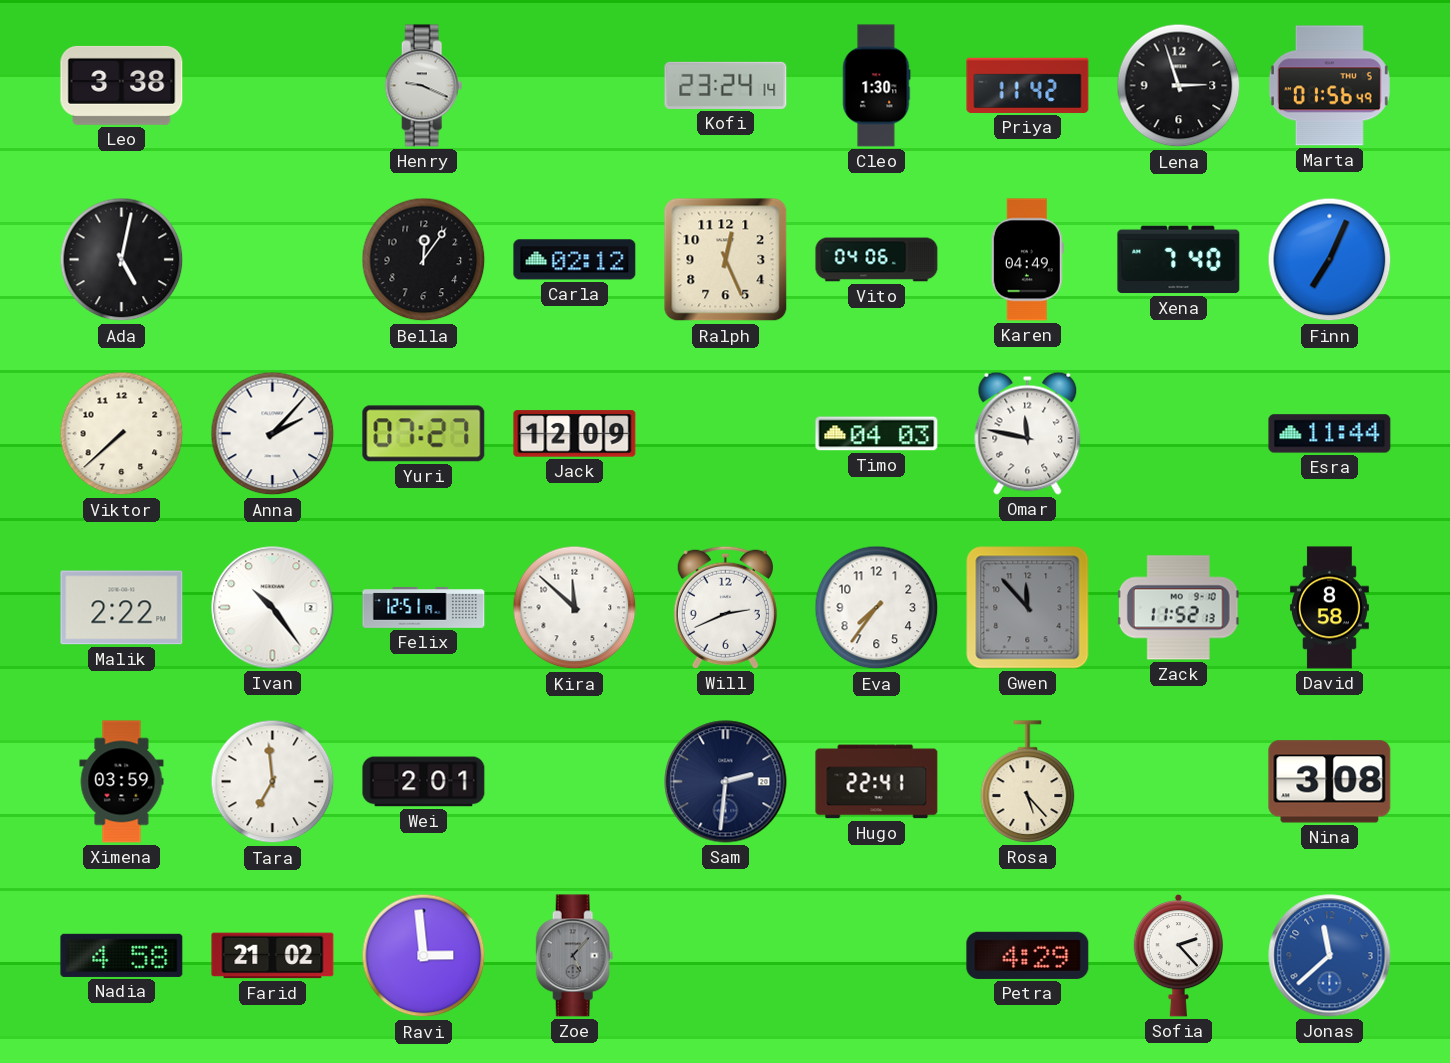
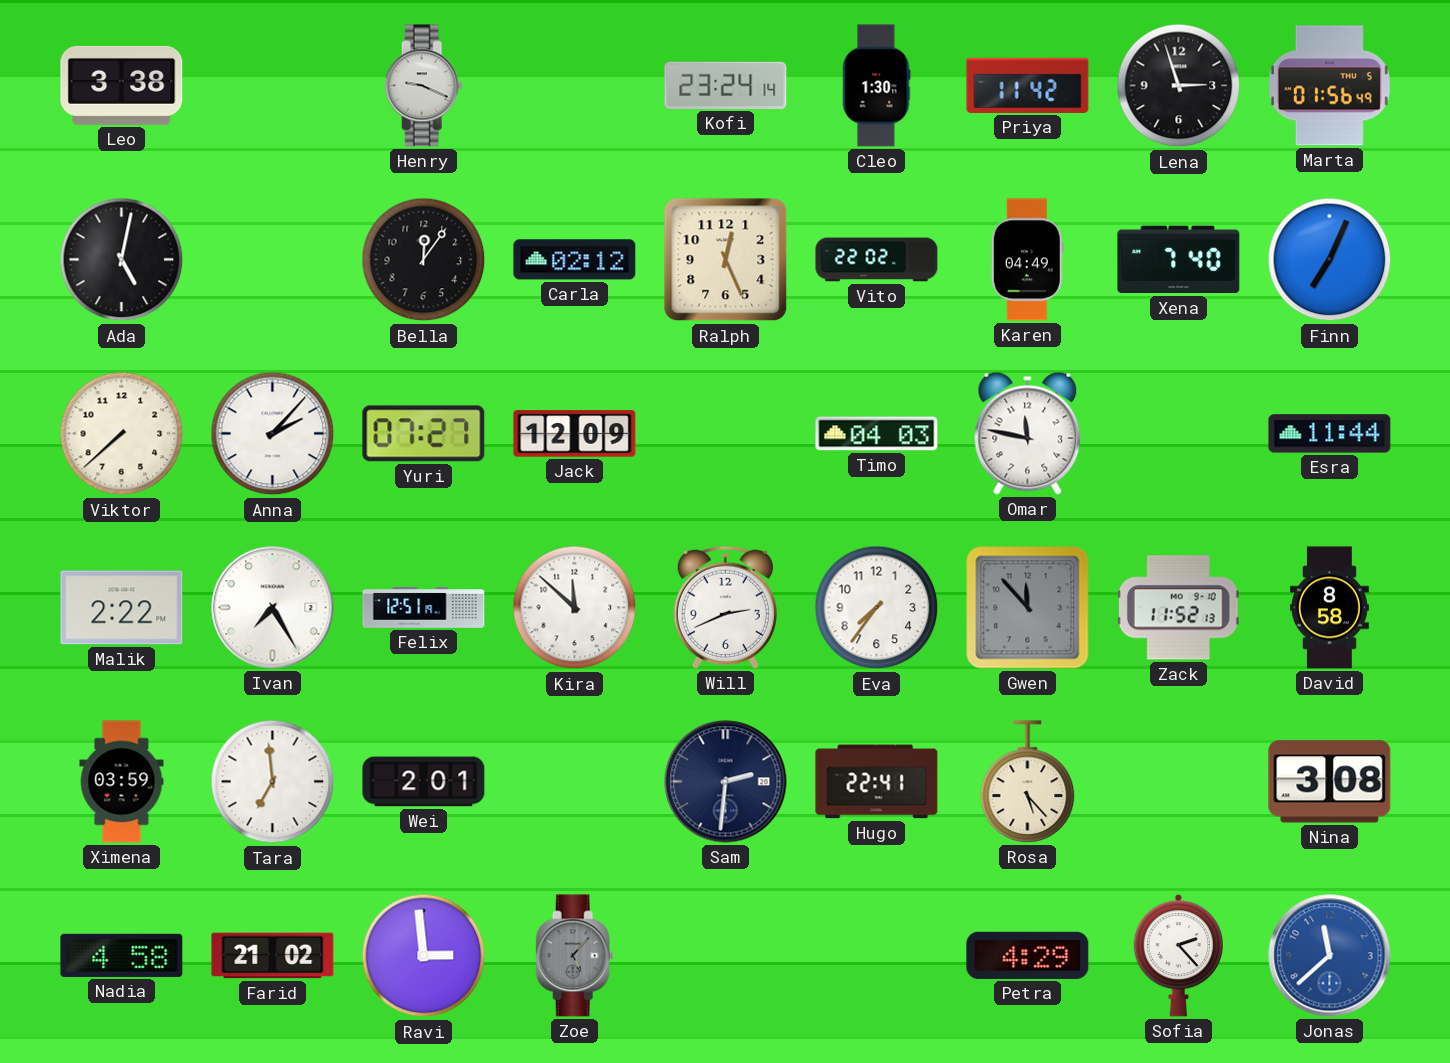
Vito: 04:06 -> 22:02 (877, 260)
Ivan: 10:24 -> 7:25 (273, 608)
